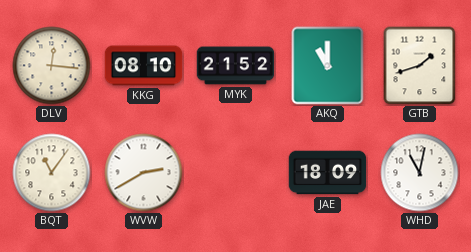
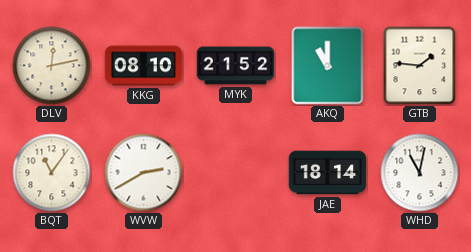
DLV: 12:16 -> 12:13 (52, 66)
GTB: 1:42 -> 1:46 (420, 66)
JAE: 18:09 -> 18:14 (328, 173)
